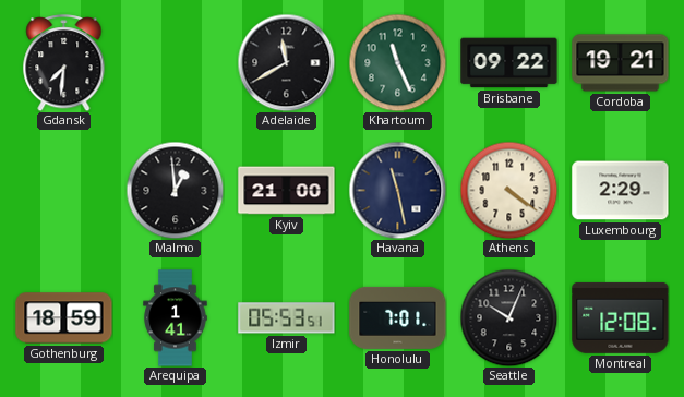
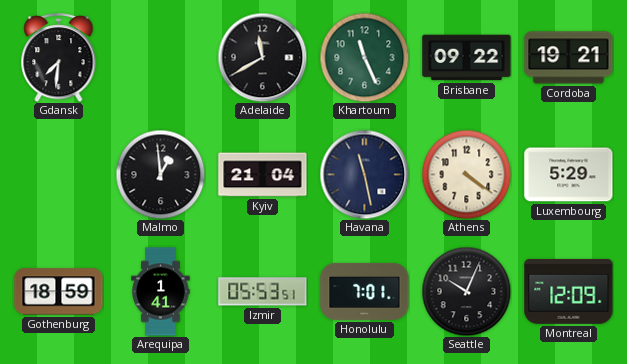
Kyiv: 21:00 -> 21:04 (263, 175)
Luxembourg: 2:29 -> 5:29 (569, 175)
Montreal: 12:08 -> 12:09 (569, 291)
